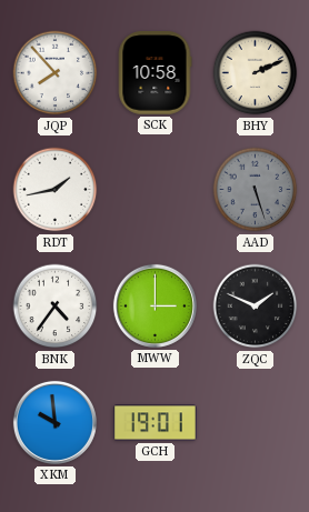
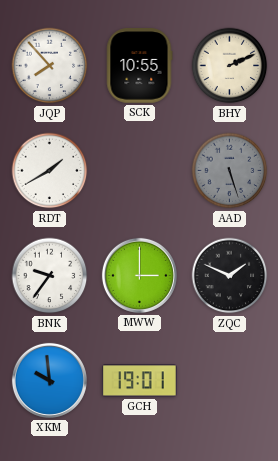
SCK: 10:58 -> 10:55 (139, 66)
RDT: 1:43 -> 1:40 (50, 171)
BNK: 4:36 -> 9:36 (50, 276)
